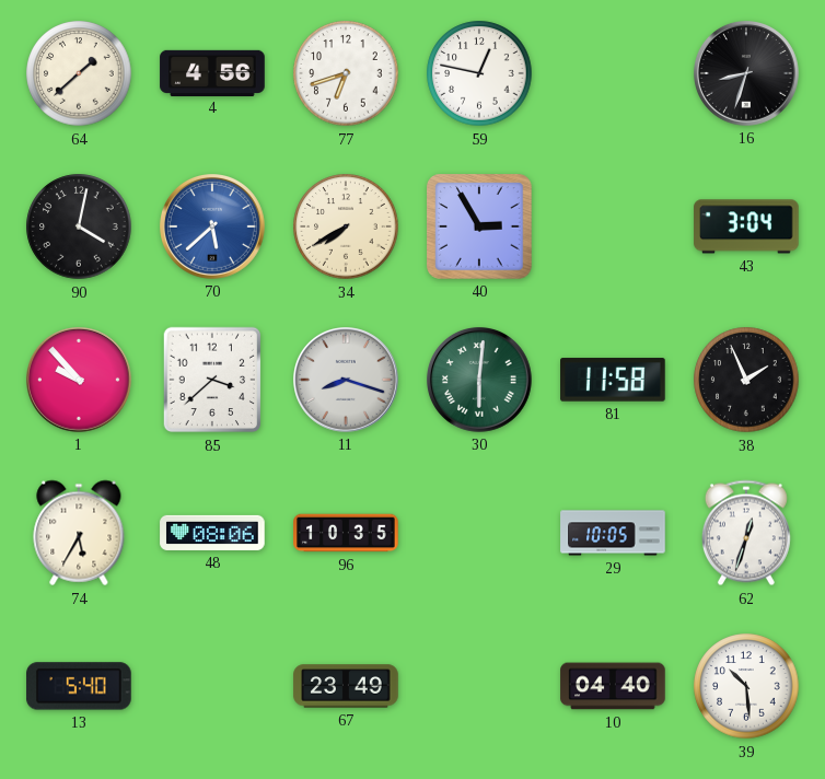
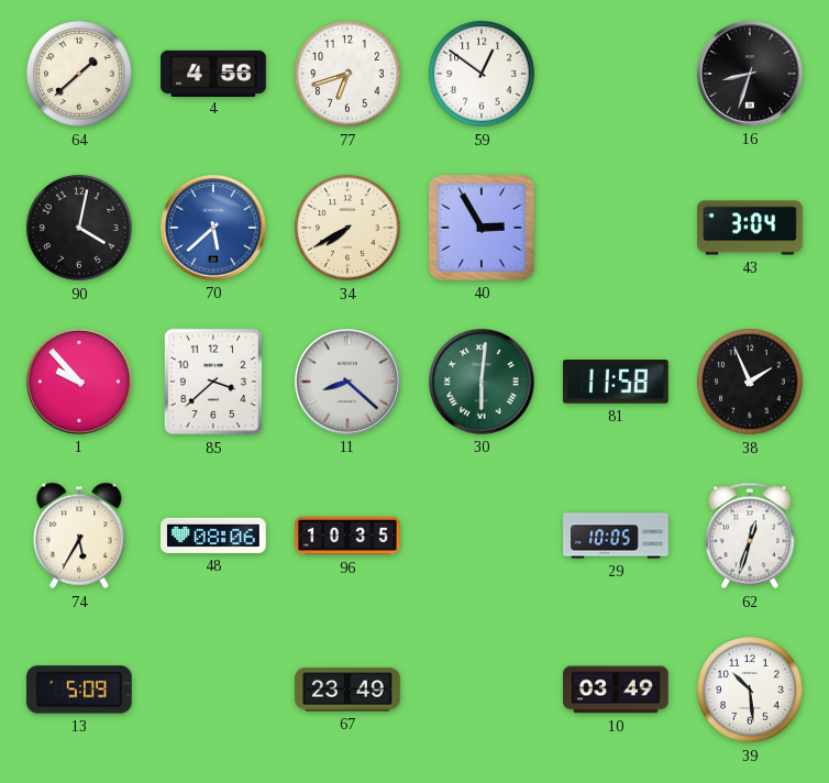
59: 12:47 -> 12:51 (482, 74)
11: 8:18 -> 8:22 (349, 383)
13: 5:40 -> 5:09 (79, 690)
10: 04:40 -> 03:49 (616, 690)
